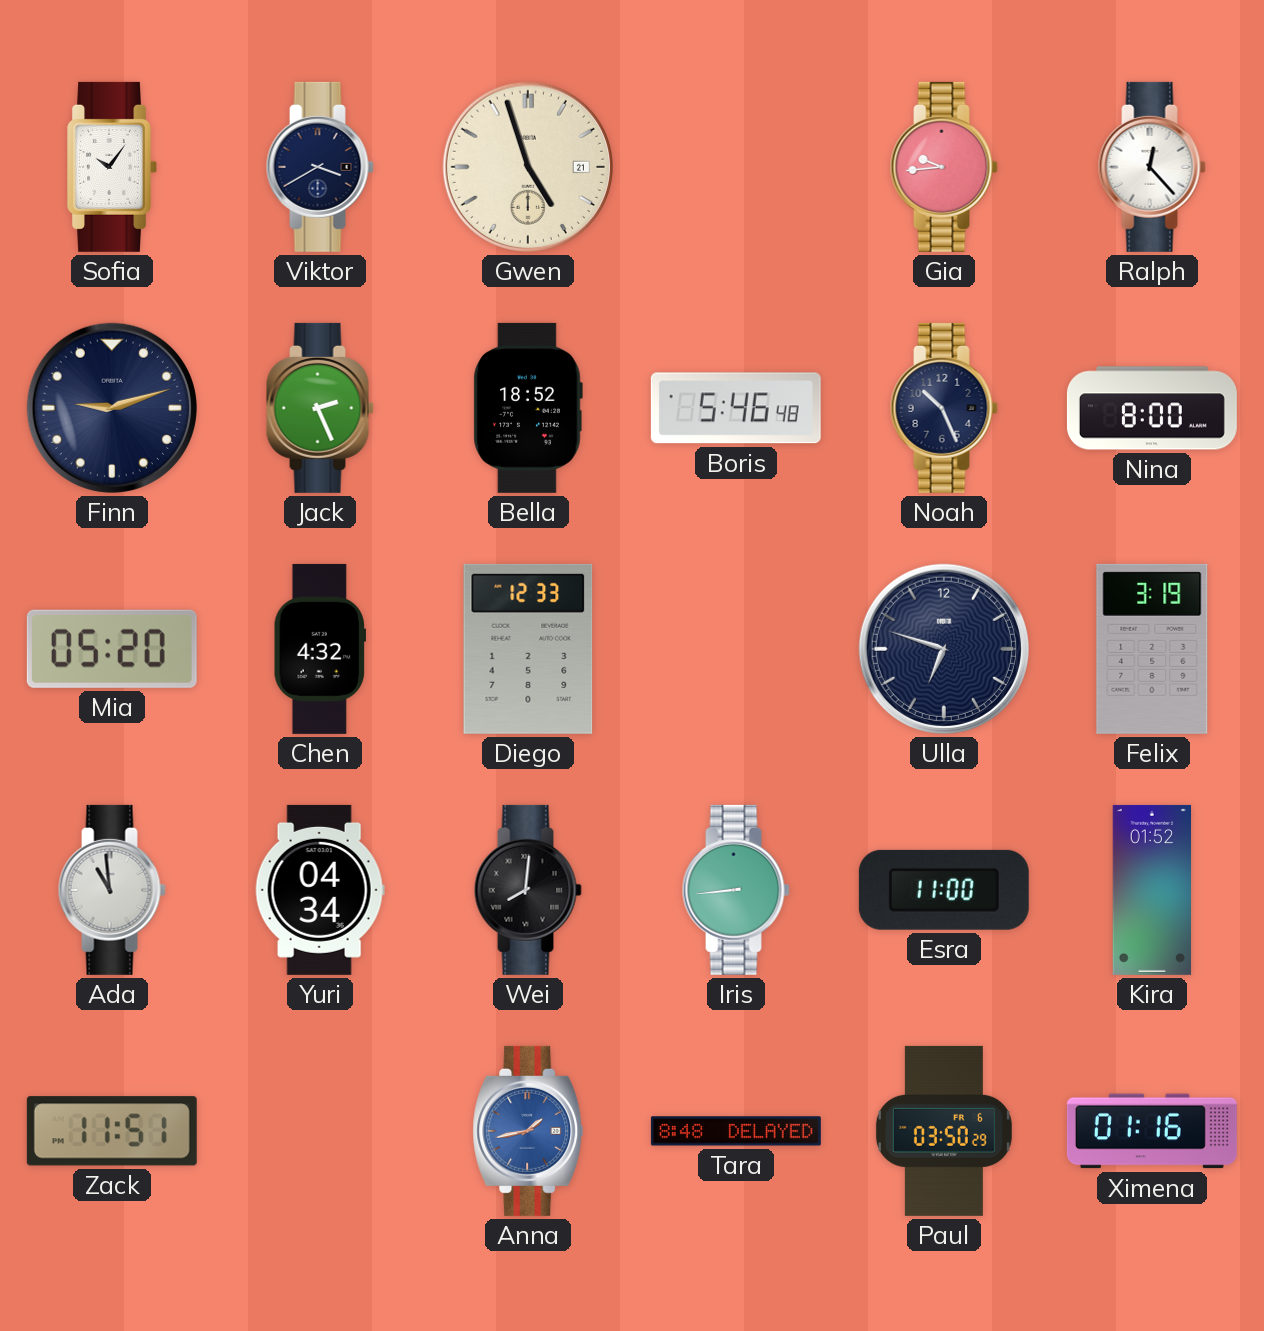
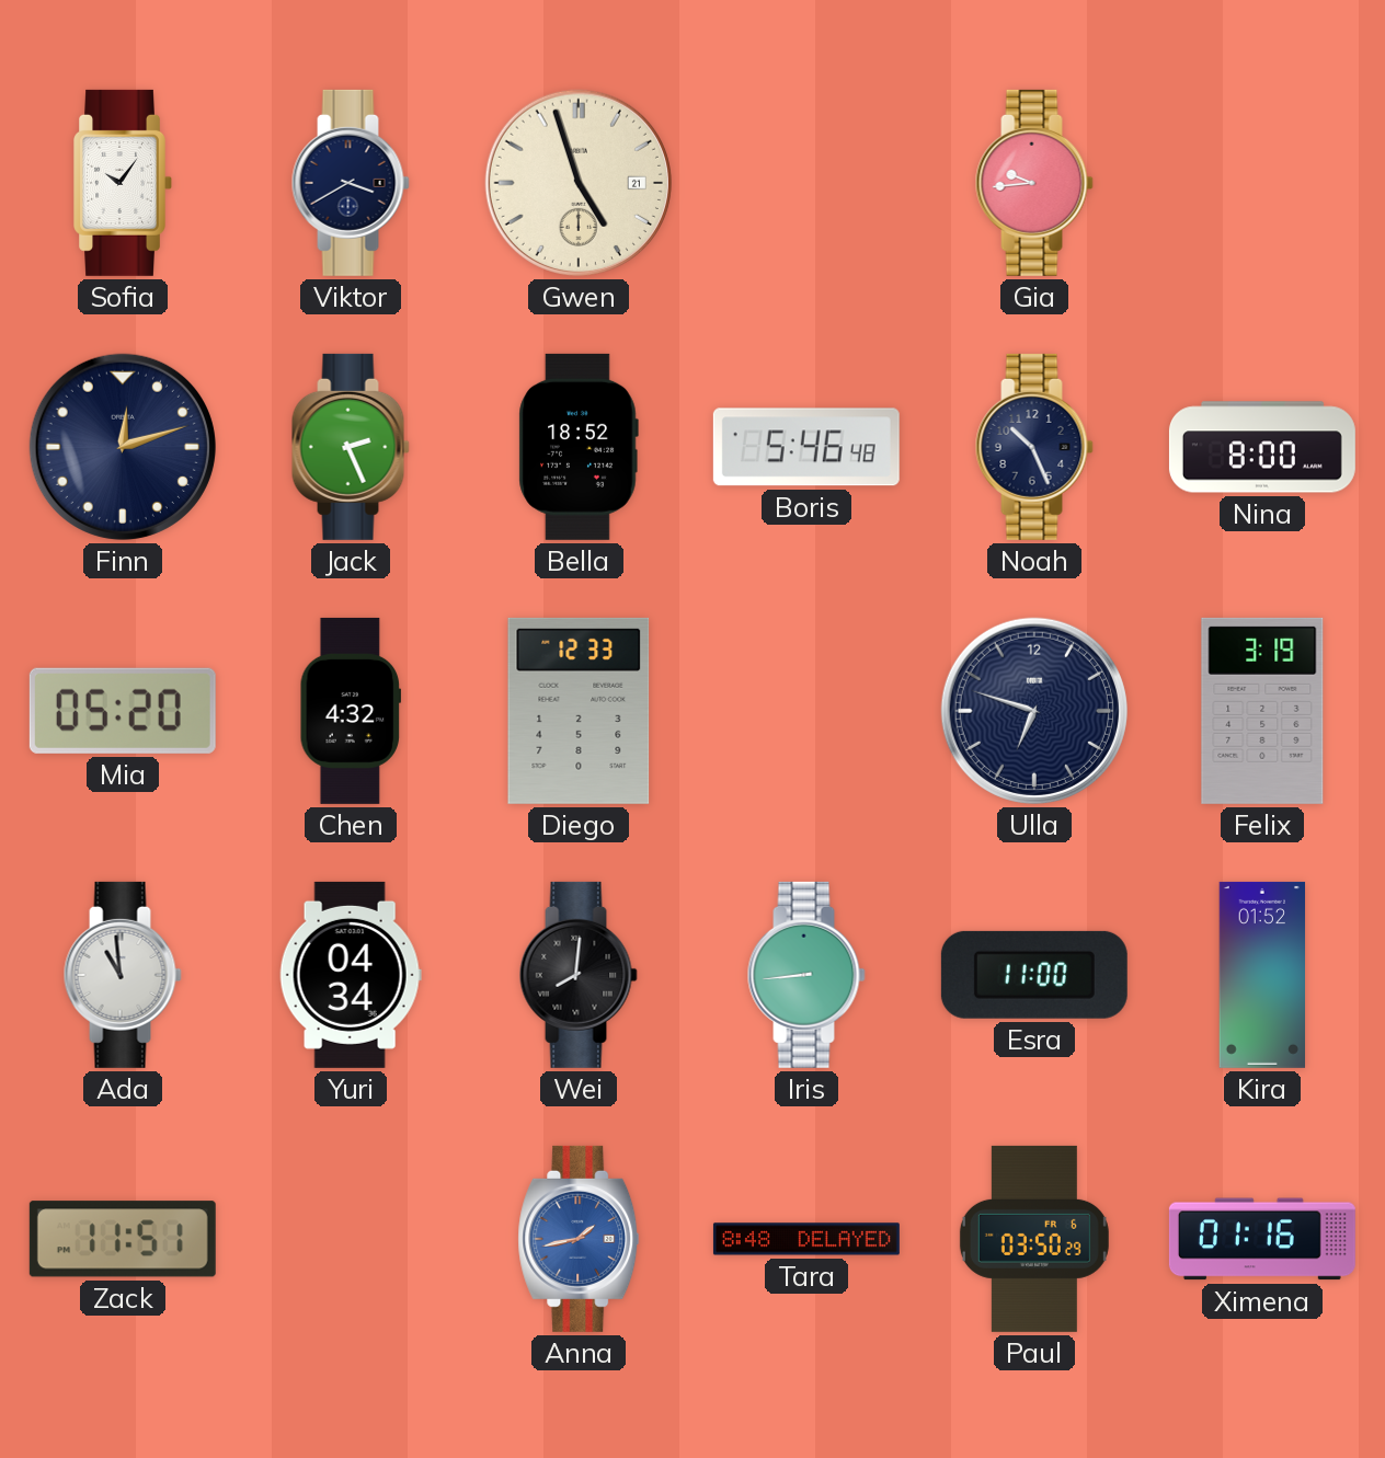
Ralph: 12:23 -> none (1152, 167)
Finn: 9:12 -> 12:12 (123, 447)
